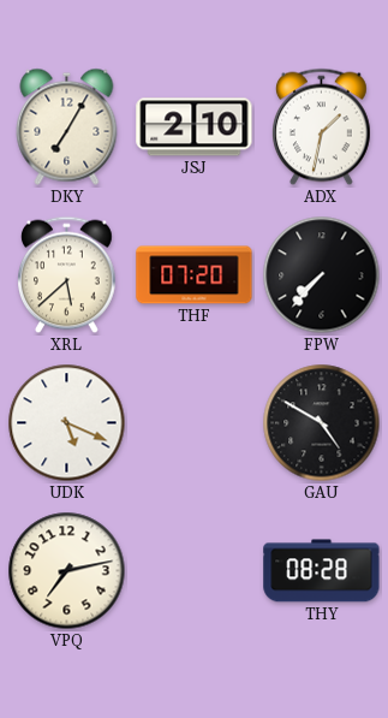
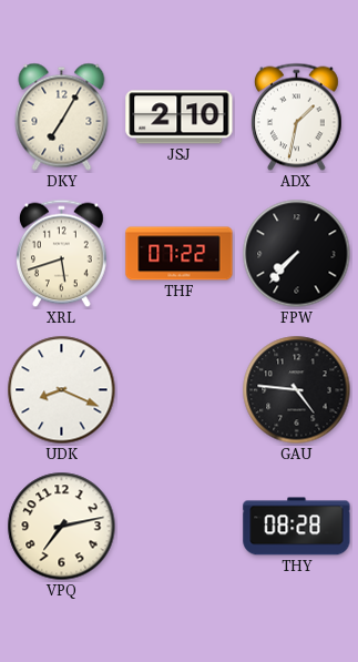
XRL: 5:38 -> 5:42 (62, 254)
THF: 07:20 -> 07:22 (180, 254)
UDK: 5:19 -> 8:19 (62, 390)
GAU: 4:50 -> 4:46 (297, 390)
